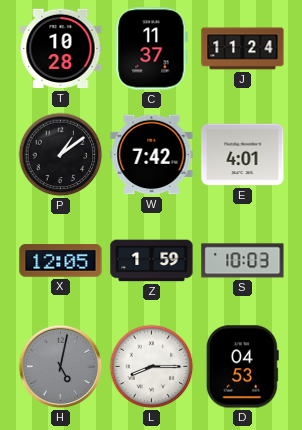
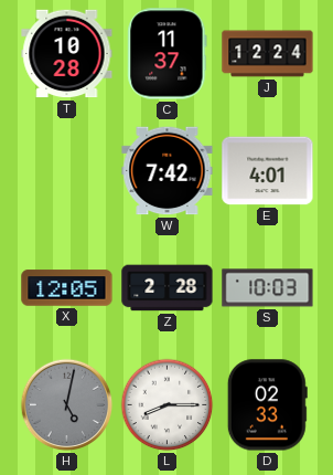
J: 11:24 -> 12:24 (268, 54)
P: 1:09 -> none (61, 155)
Z: 1:59 -> 2:28 (168, 288)
D: 04:53 -> 02:33 (267, 405)
